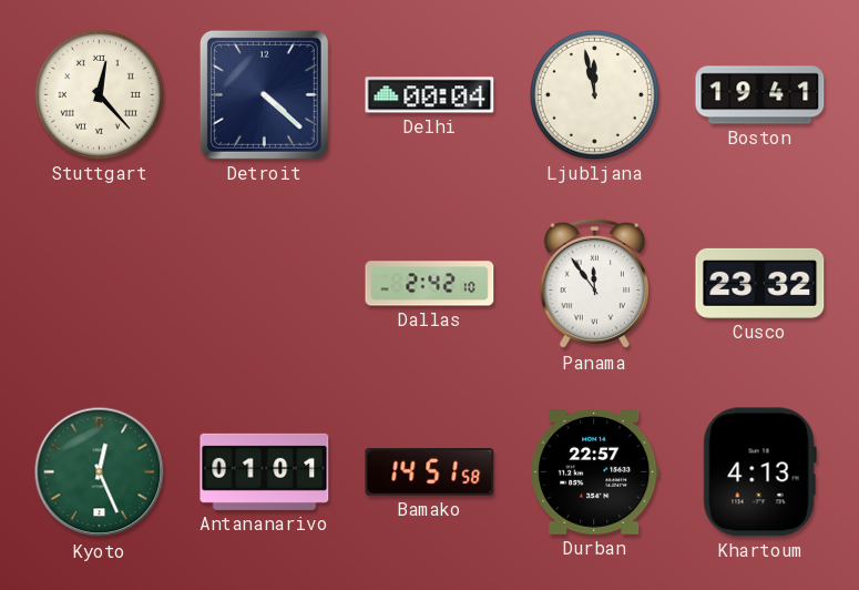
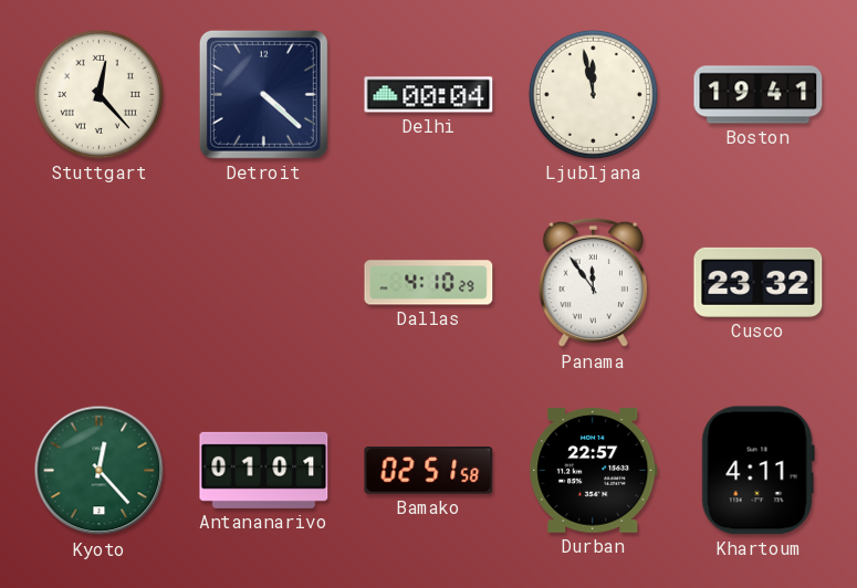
Dallas: 2:42 -> 4:10 (429, 283)
Kyoto: 12:26 -> 12:23 (100, 471)
Bamako: 14:51 -> 02:51 (429, 471)
Khartoum: 4:13 -> 4:11 (757, 471)
